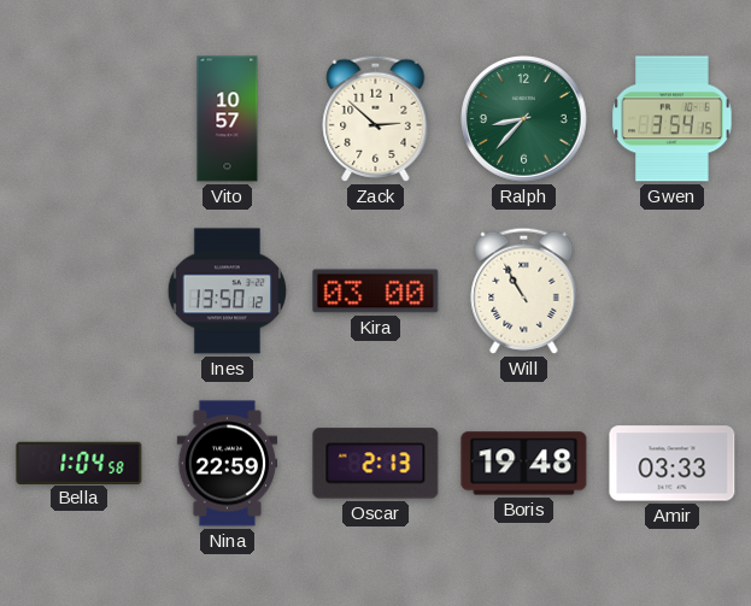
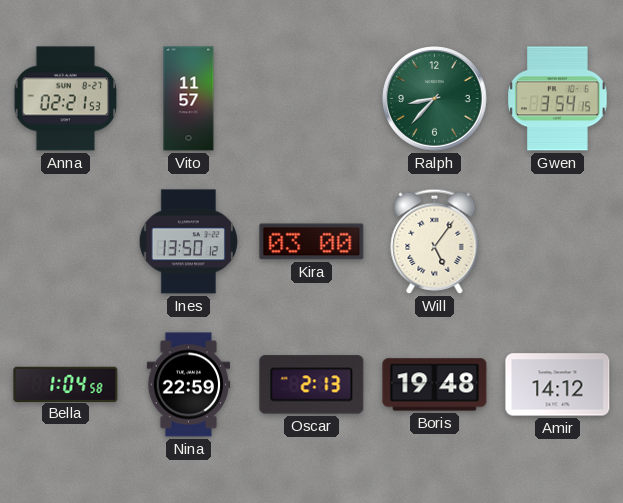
Anna: none -> 02:21 (66, 99)
Vito: 10:57 -> 11:57 (189, 99)
Zack: 2:52 -> none (376, 118)
Will: 10:55 -> 5:06 (435, 241)
Amir: 03:33 -> 14:12 (558, 385)
